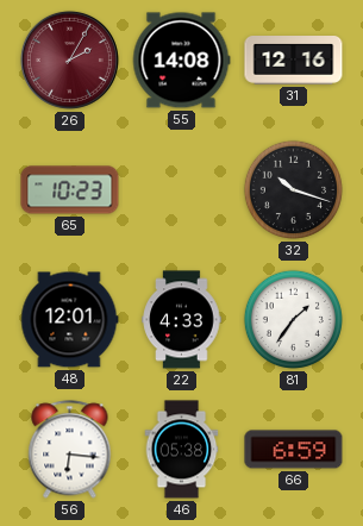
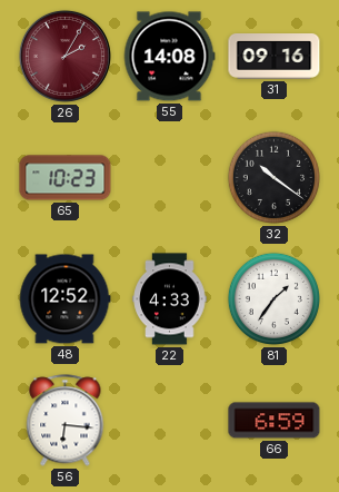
31: 12:16 -> 09:16 (275, 57)
32: 10:18 -> 10:21 (273, 177)
48: 12:01 -> 12:52 (64, 299)
46: 05:38 -> none (182, 450)
